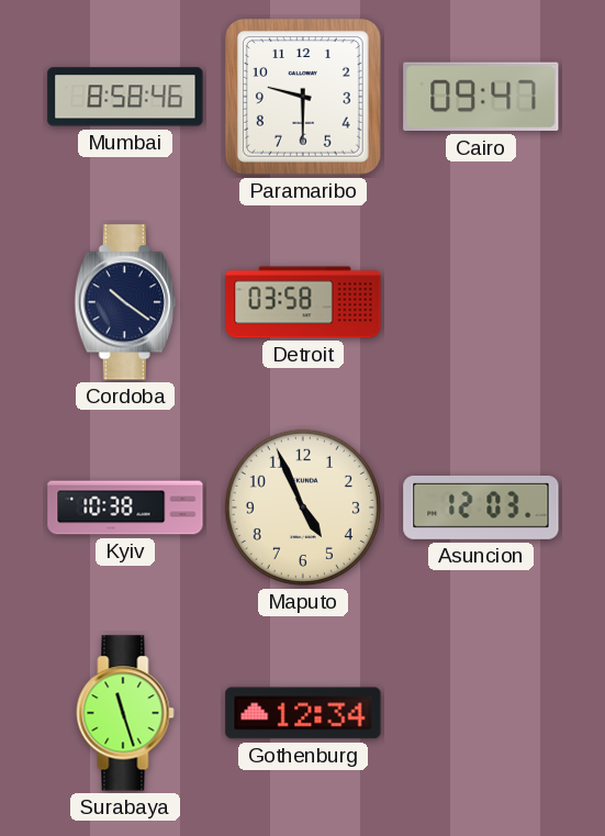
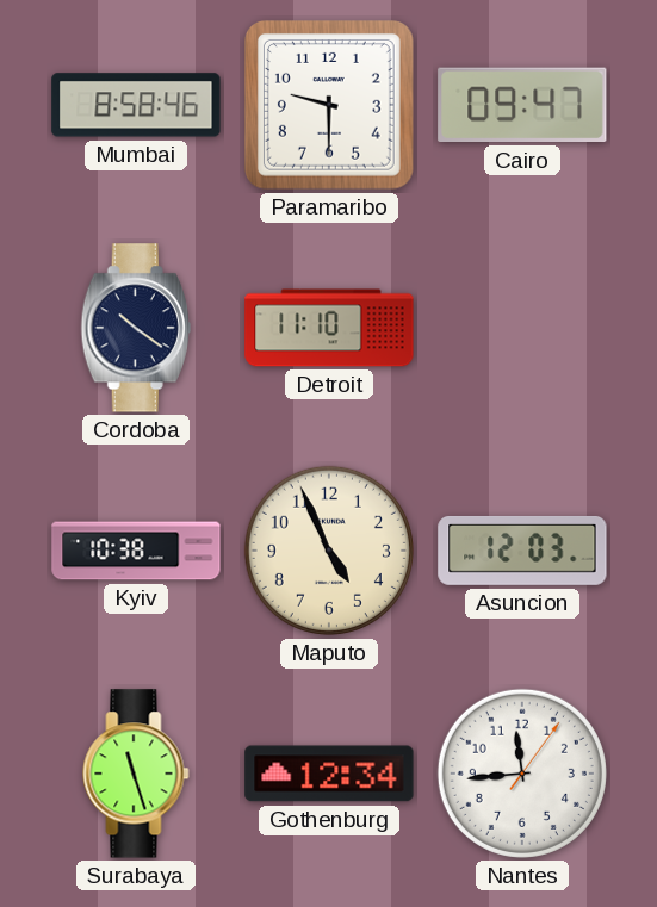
Detroit: 03:58 -> 11:10 (329, 328)
Nantes: none -> 11:44 (522, 774)
